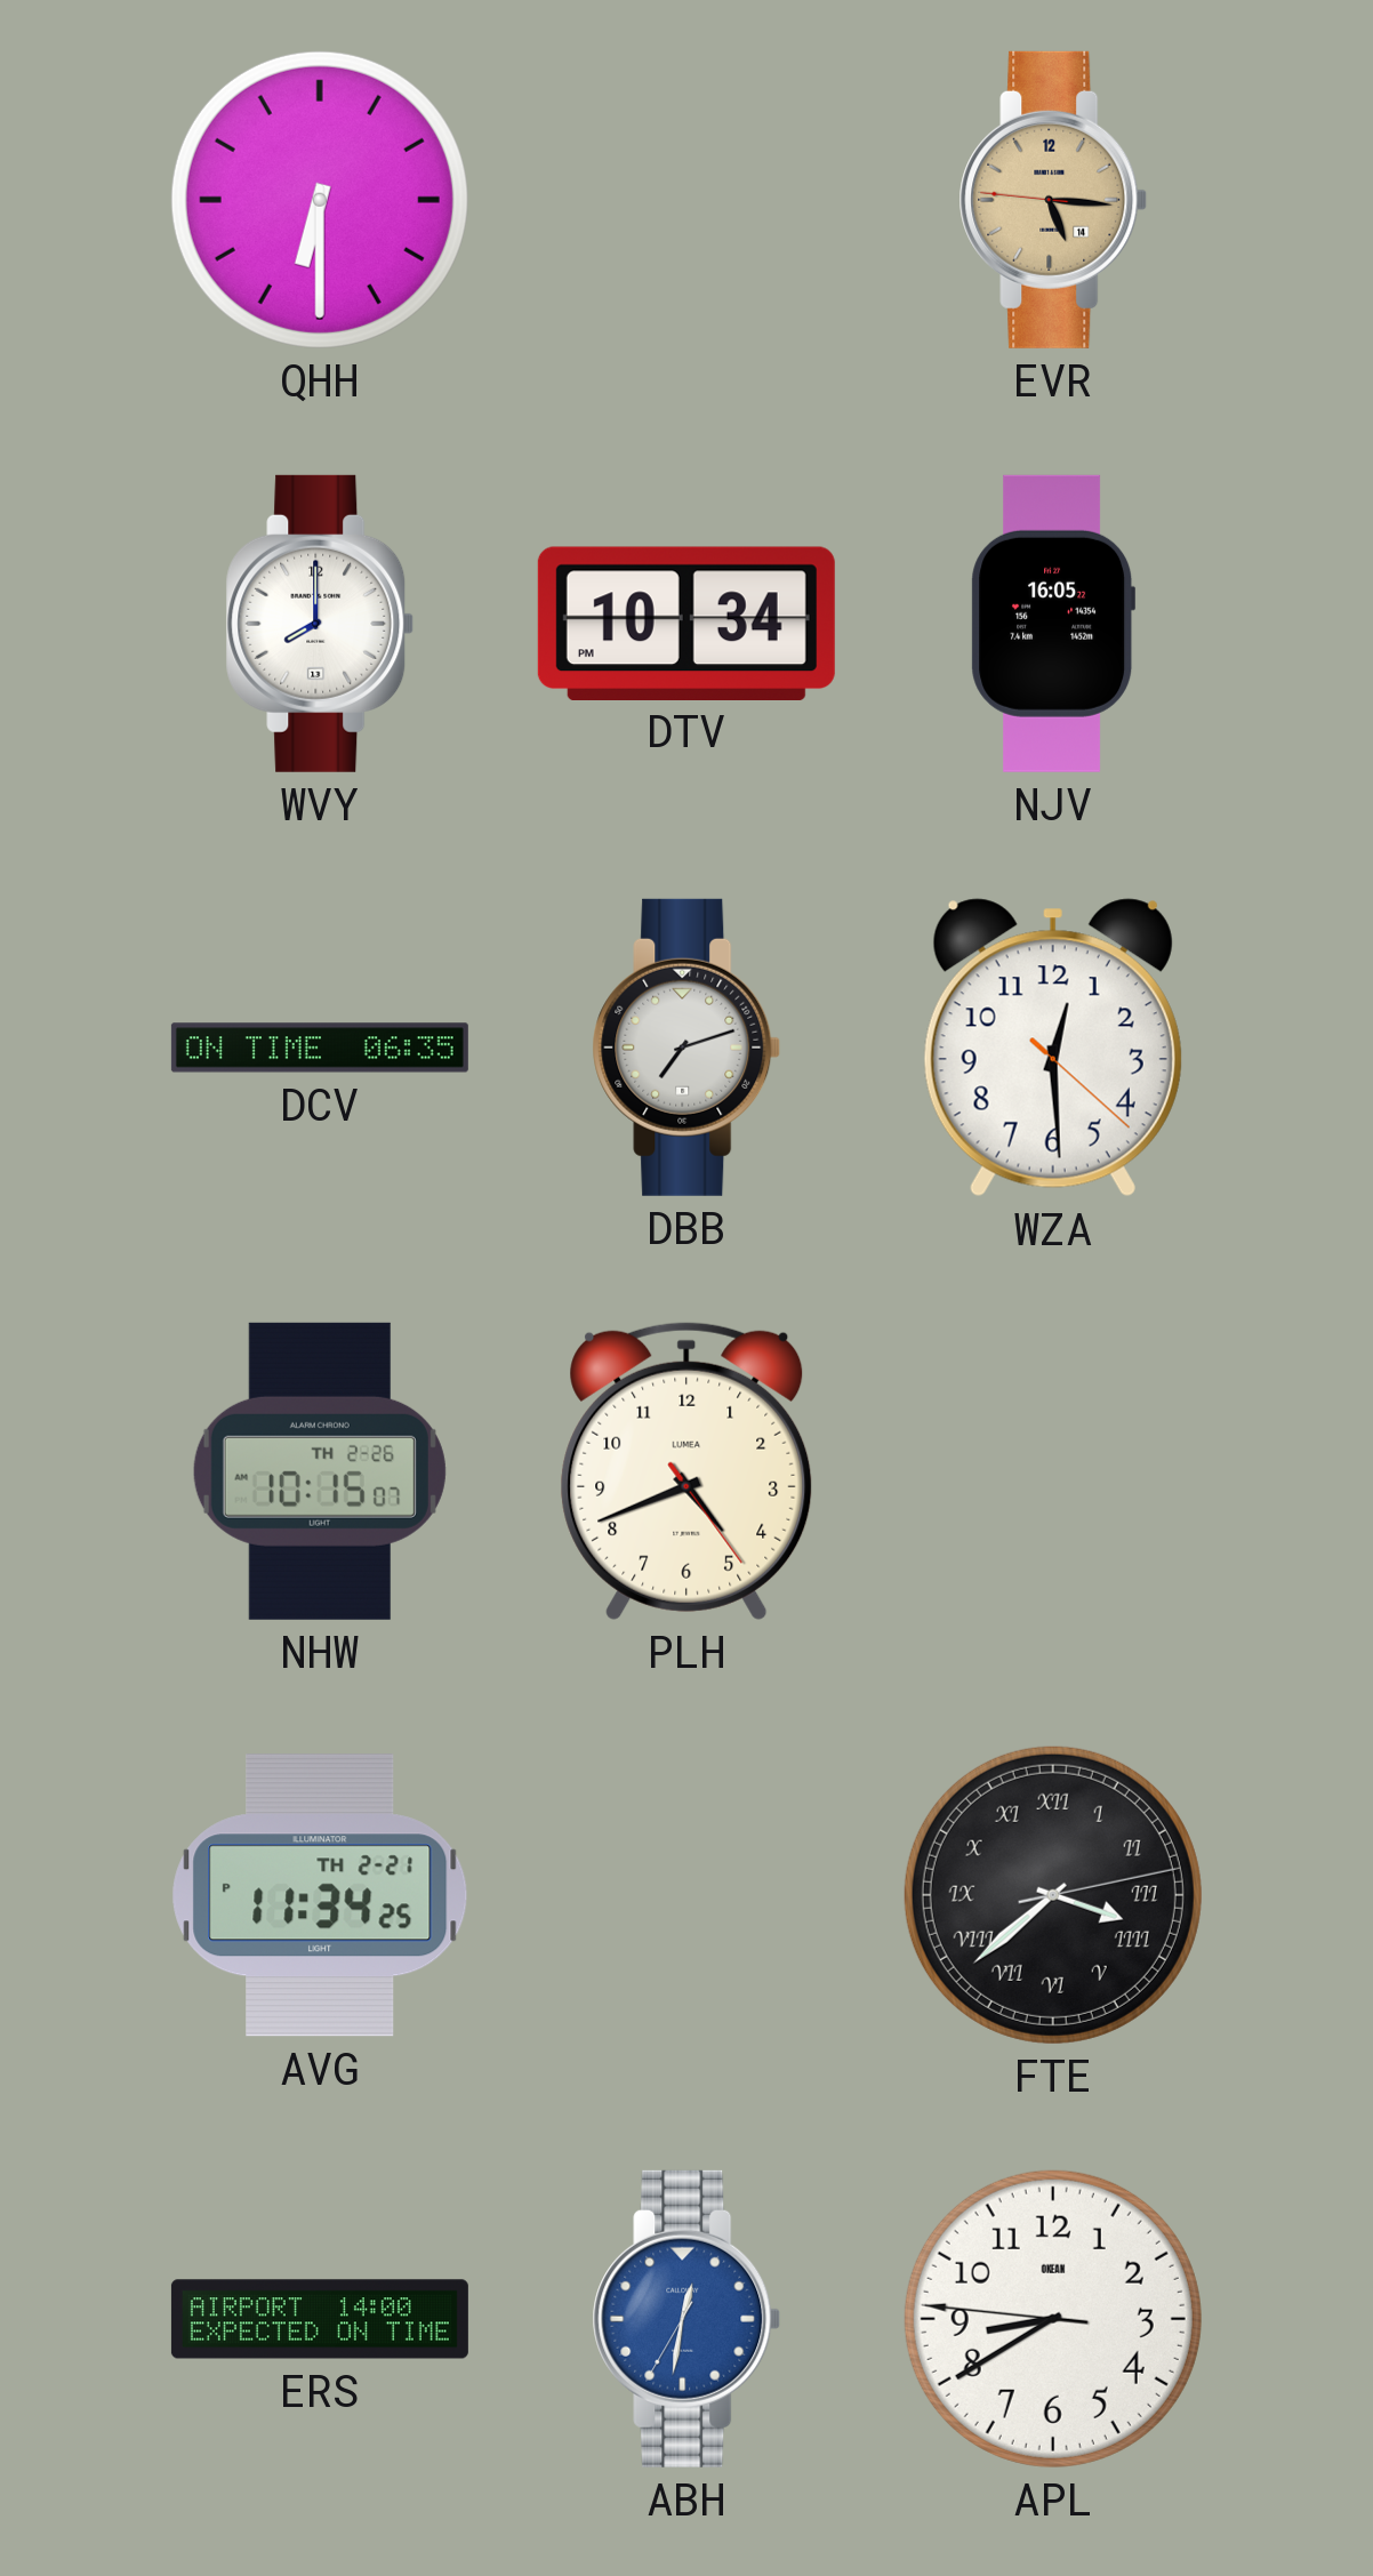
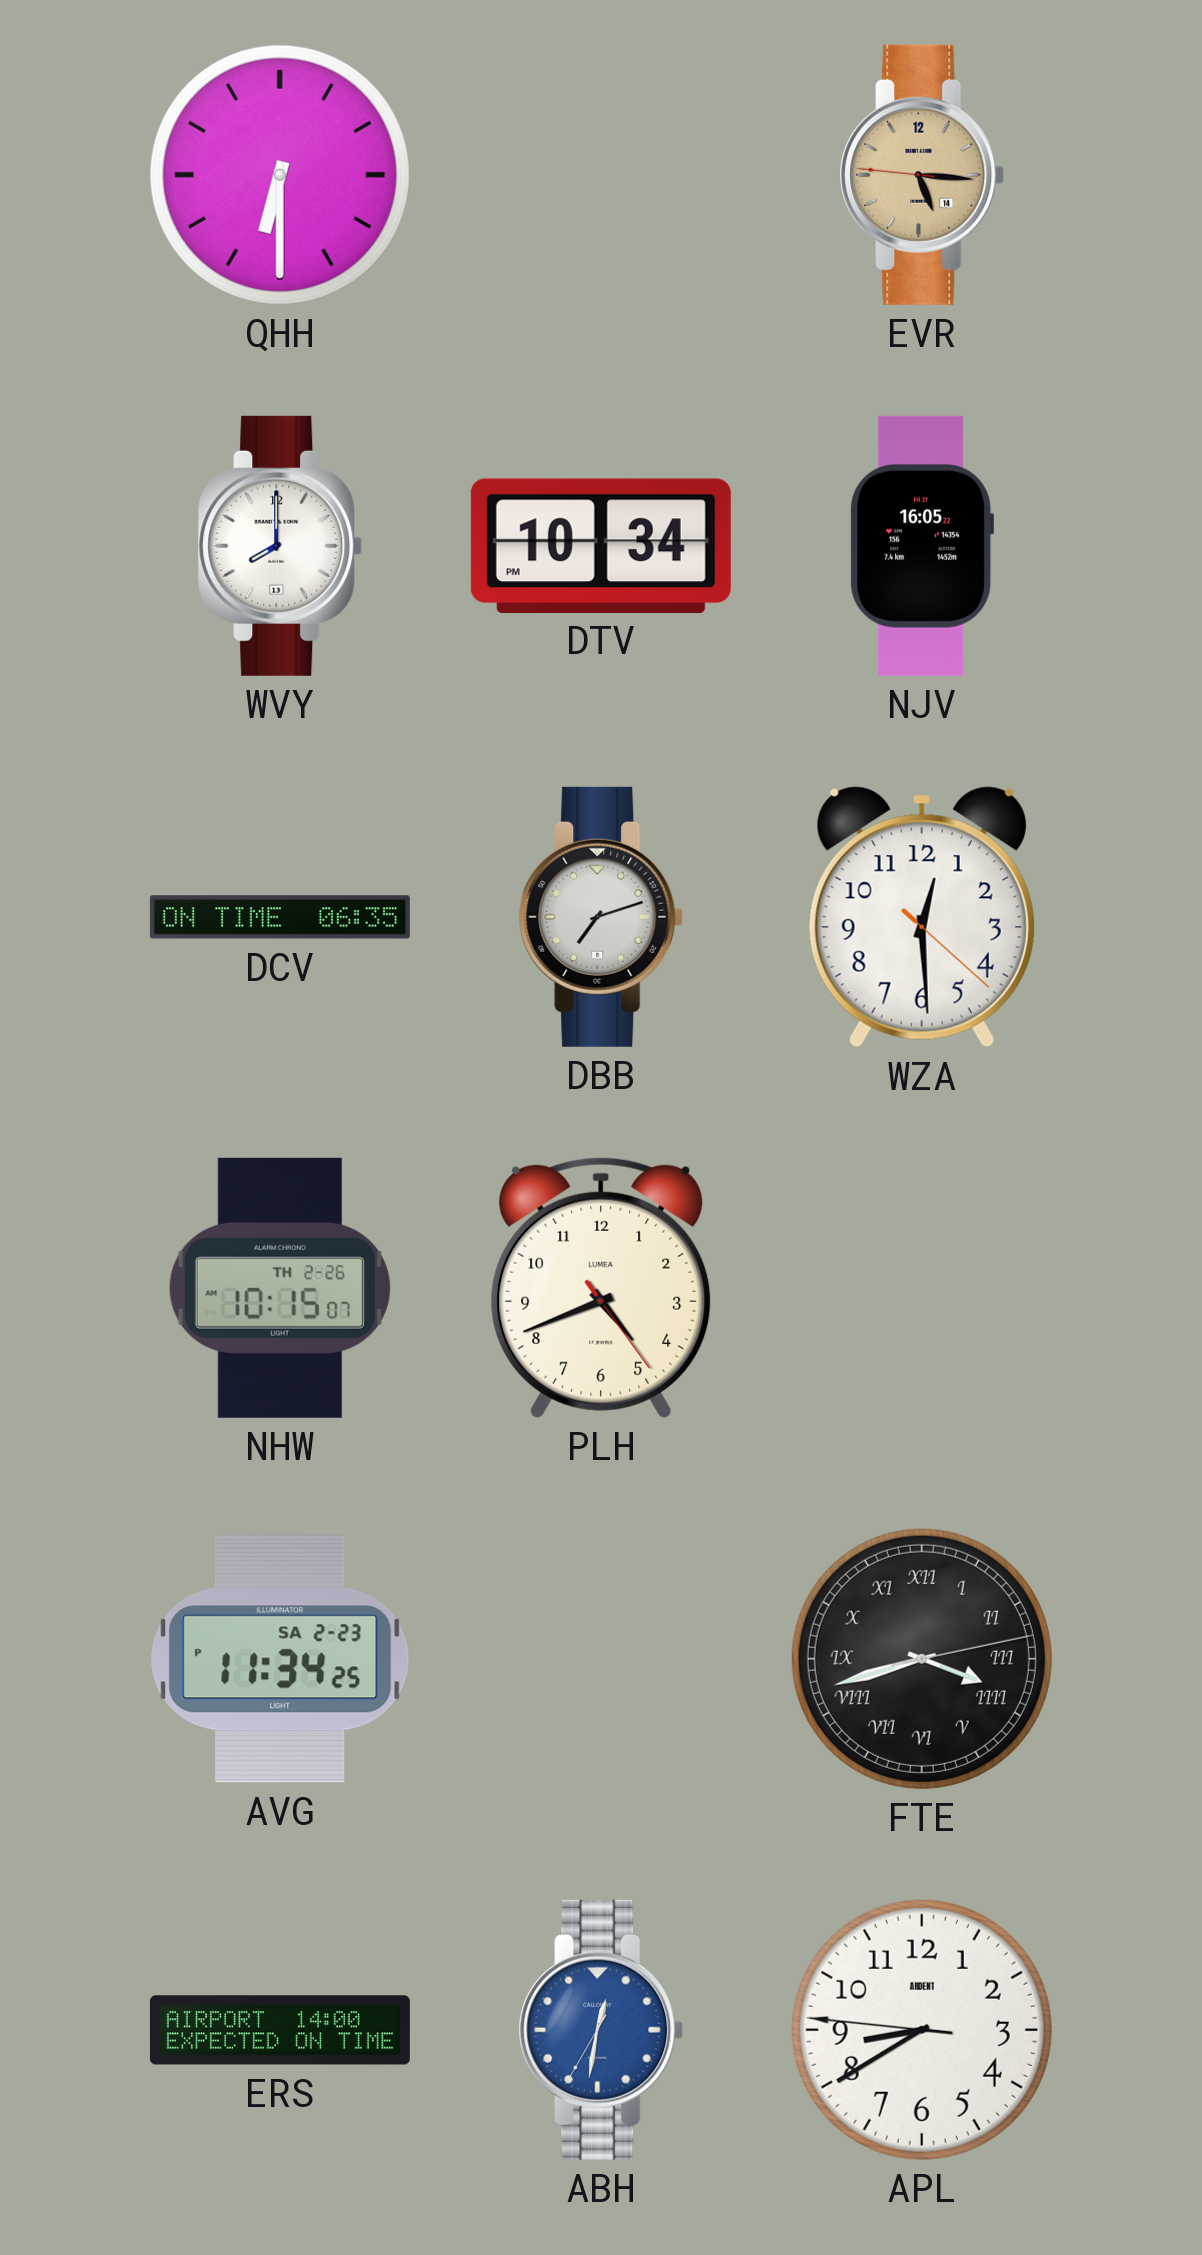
AVG date: TH 2-21 -> SA 2-23 (280, 1659)
FTE: 3:38 -> 3:42 (922, 1659)
APL brand: OKEAN -> ARDENT (922, 2030)
